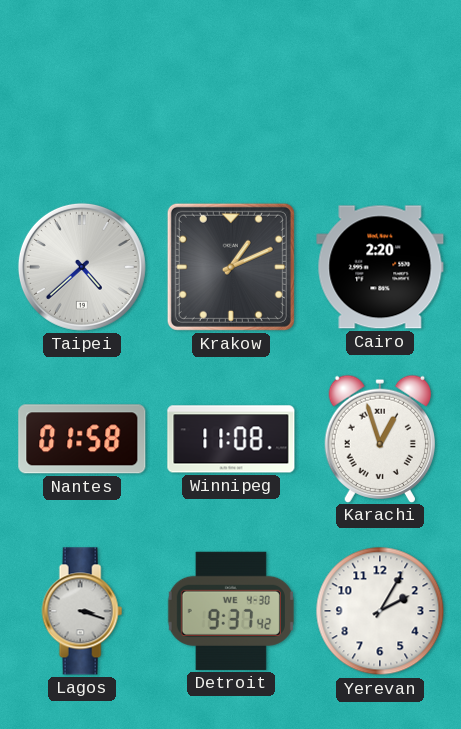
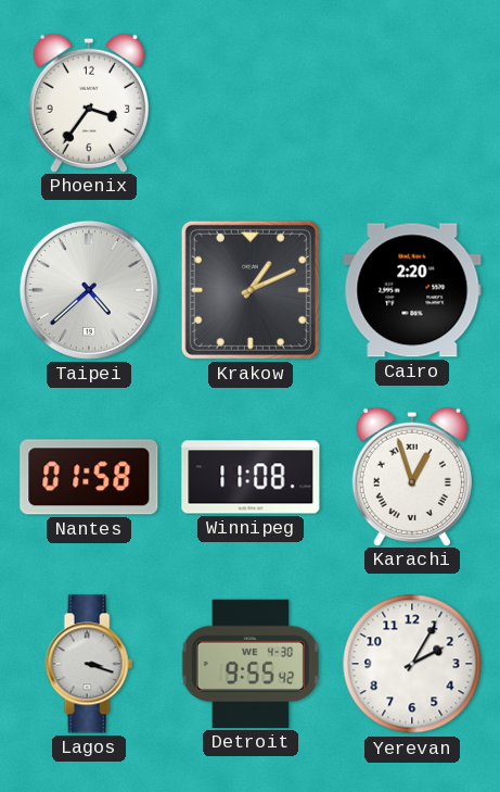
Phoenix: none -> 3:36 (88, 102)
Detroit: 9:37 -> 9:55 (251, 664)
